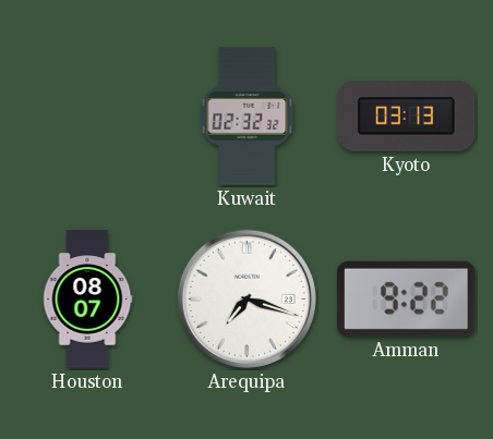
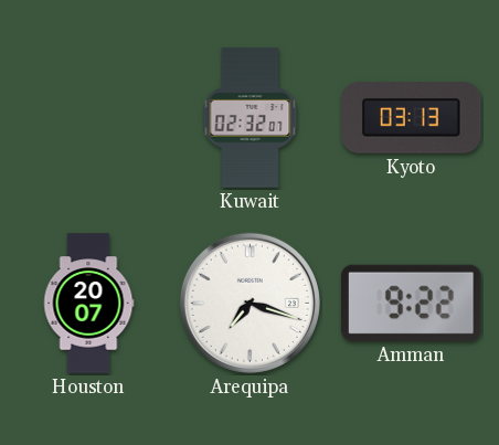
Kuwait: 02:32:32 -> 02:32:07 (251, 118)
Houston: 08:07 -> 20:07 (88, 304)
